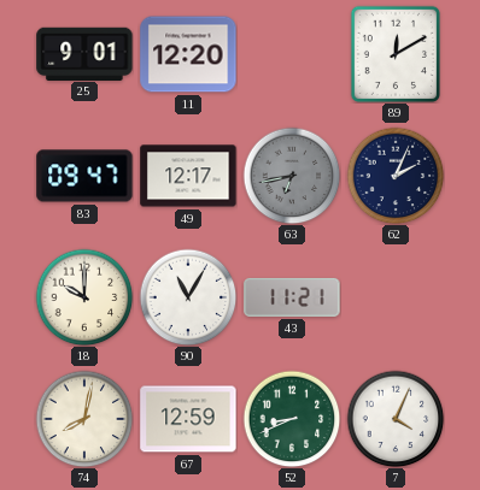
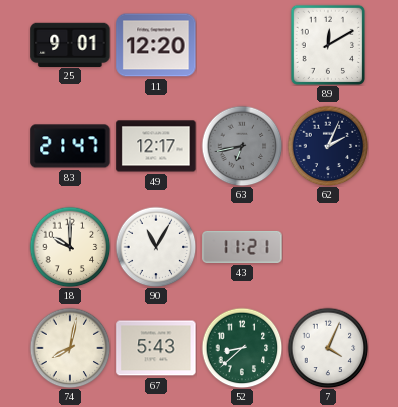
83: 09:47 -> 21:47 (70, 146)
67: 12:59 -> 5:43 (156, 348)
52: 8:41 -> 8:38 (242, 348)
